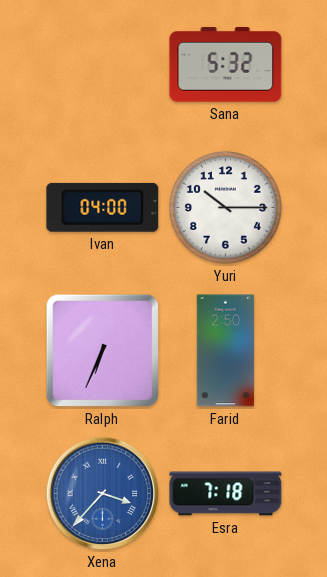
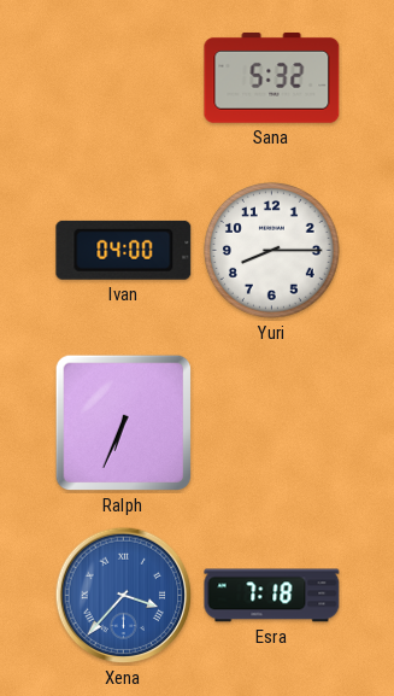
Yuri: 10:15 -> 8:15 (271, 250)
Farid: 2:50 -> none (225, 351)
